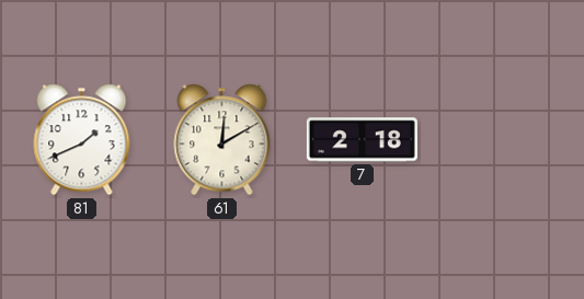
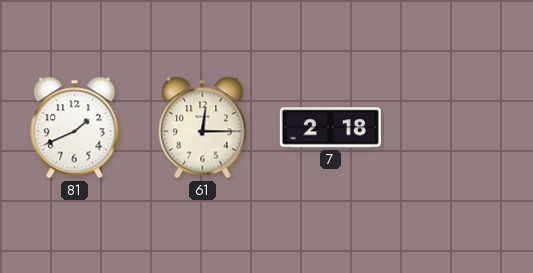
61: 12:10 -> 12:15 (203, 128)
